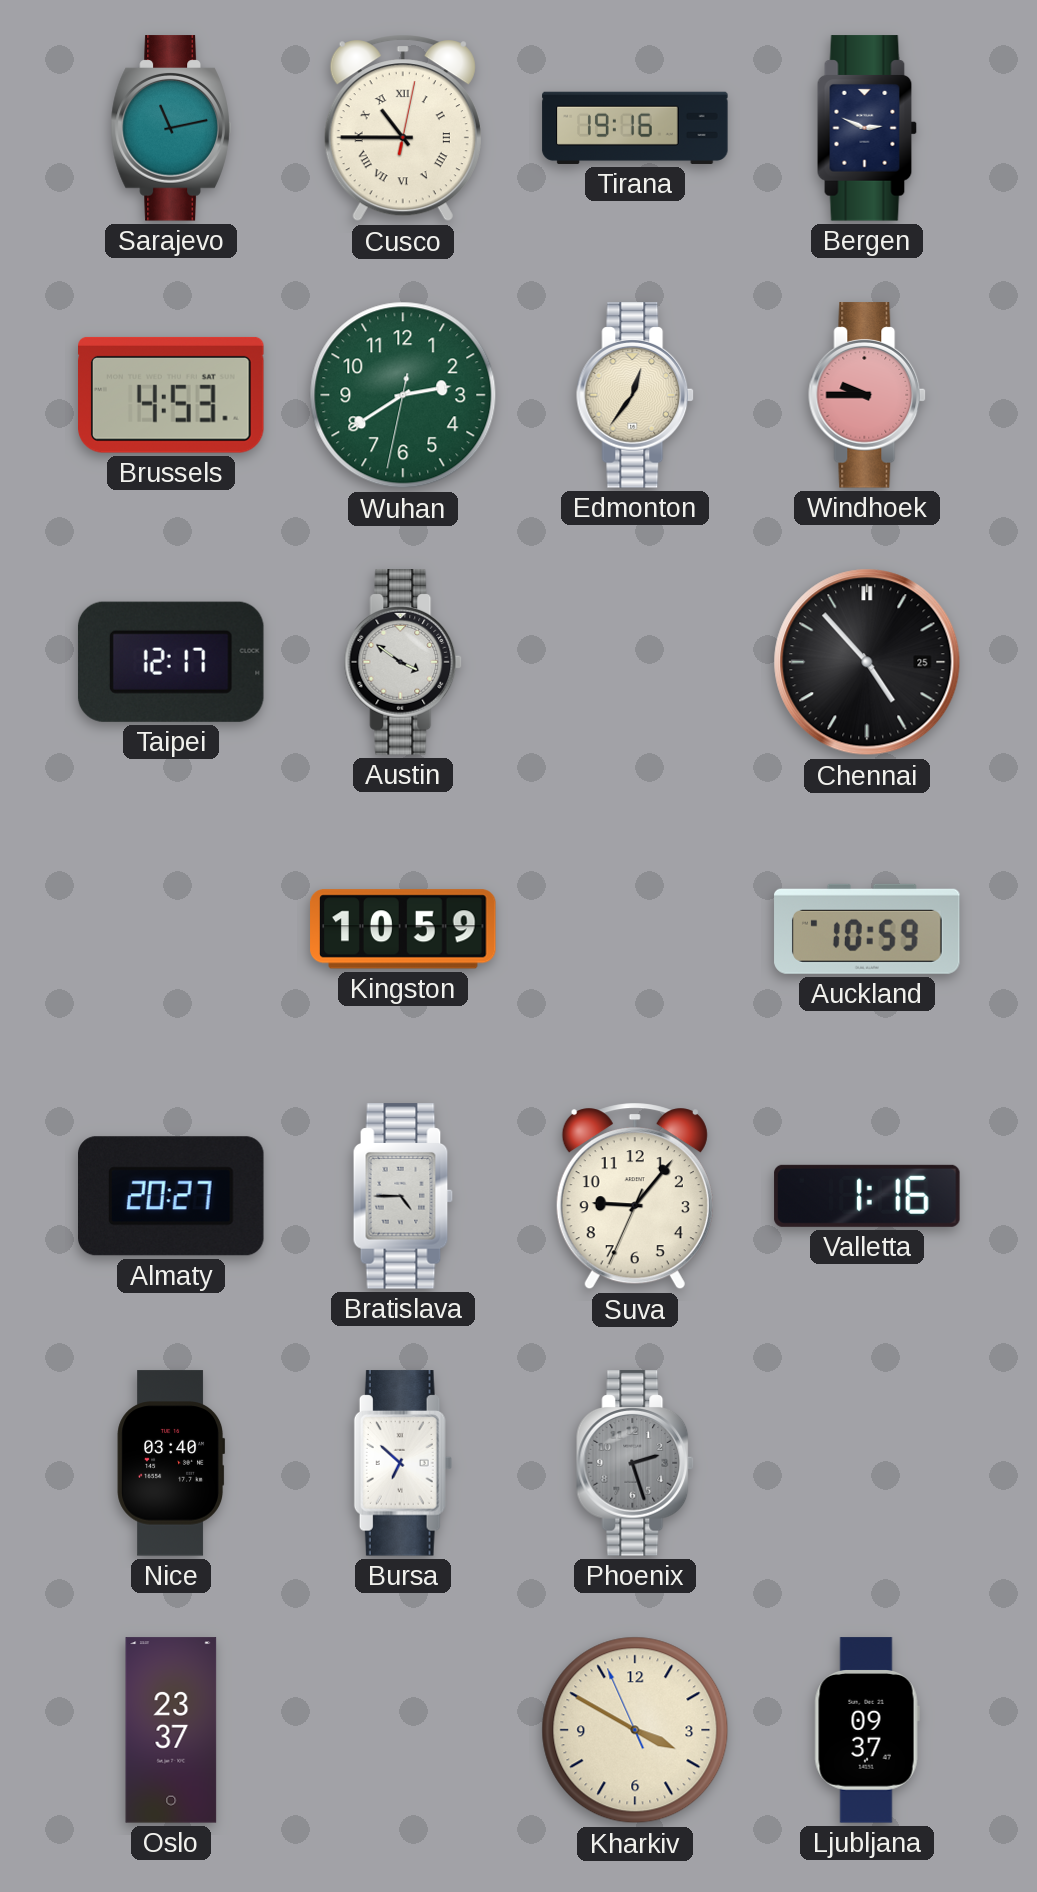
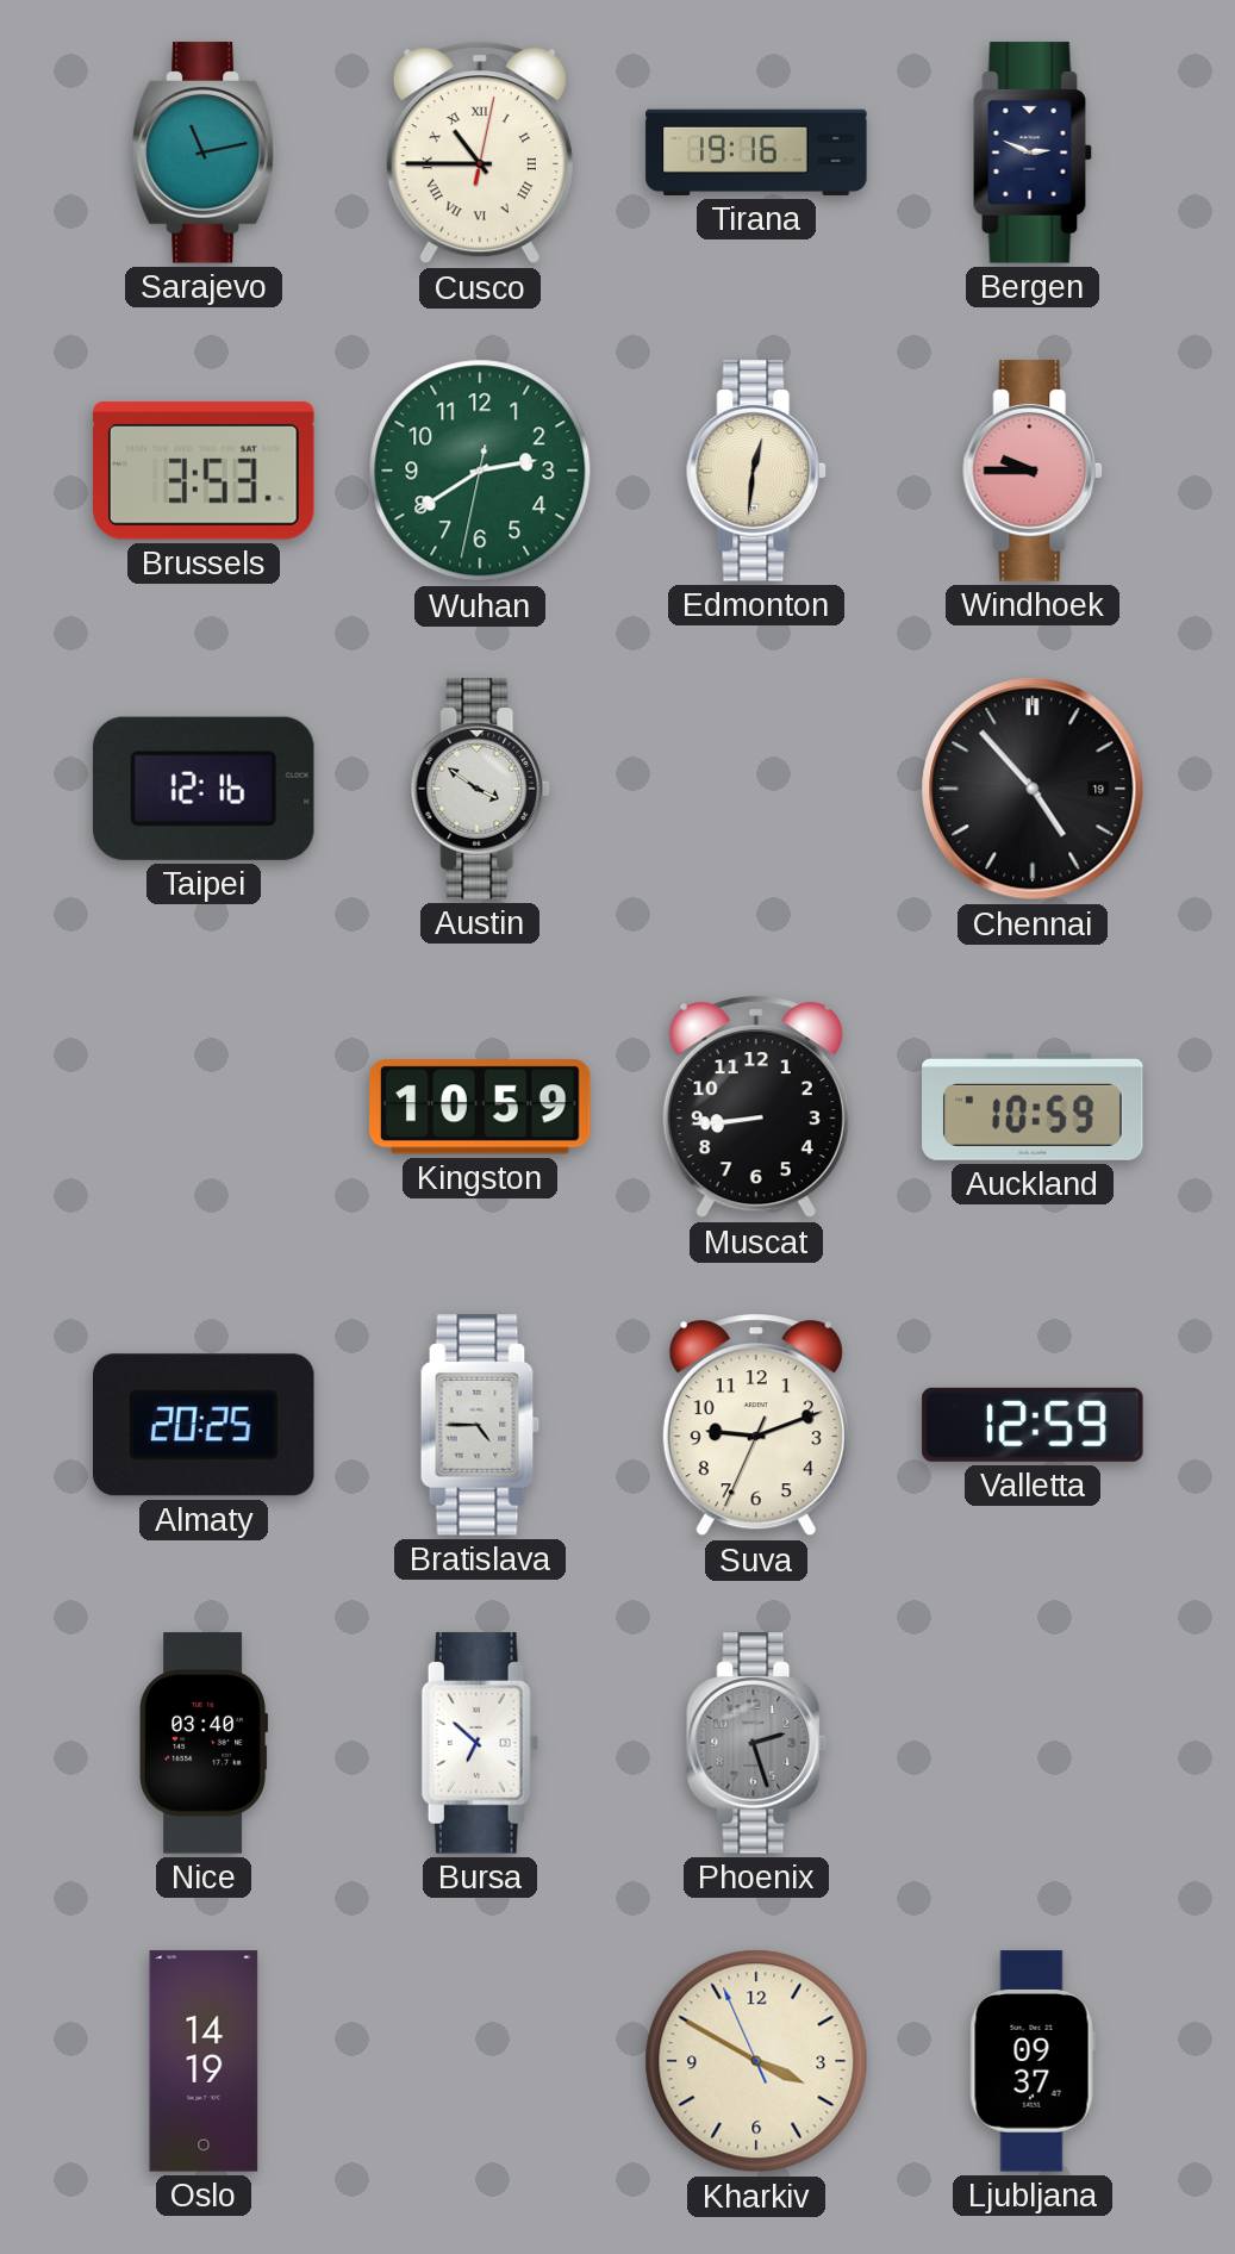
Brussels: 4:53 -> 3:53 (205, 471)
Edmonton: 12:36 -> 12:31 (757, 471)
Taipei: 12:17 -> 12:16 (204, 789)
Chennai date: 25 -> 19 (1033, 789)
Muscat: none -> 8:44 (756, 1107)
Almaty: 20:27 -> 20:25 (205, 1425)
Suva: 9:06 -> 9:11 (756, 1425)
Valletta: 1:16 -> 12:59 (1033, 1425)
Oslo: 23:37 -> 14:19 (204, 2061)
